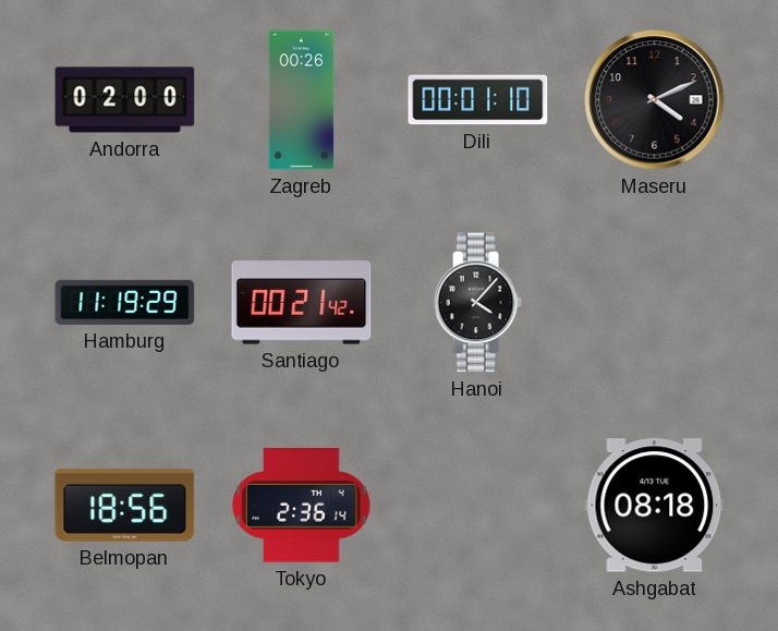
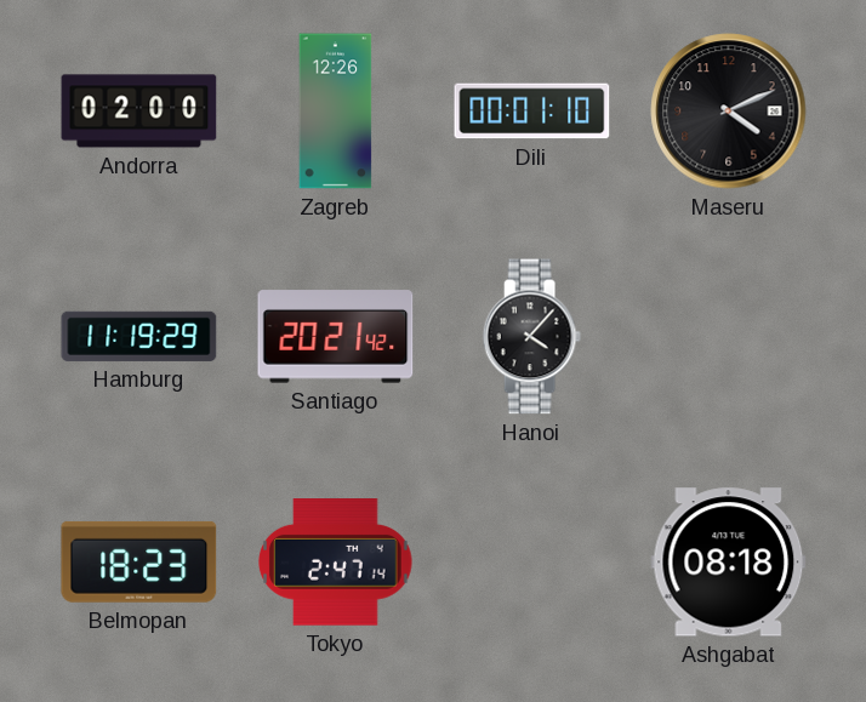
Zagreb: 00:26 -> 12:26 (336, 112)
Santiago: 00:21 -> 20:21 (336, 337)
Belmopan: 18:56 -> 18:23 (139, 561)
Tokyo: 2:36 -> 2:47 (336, 563)
